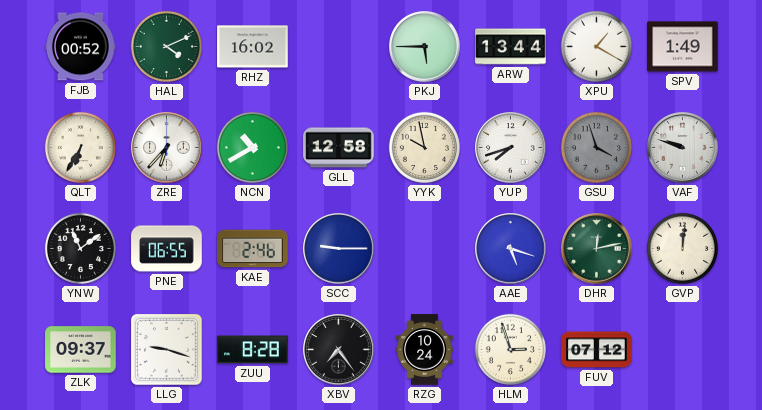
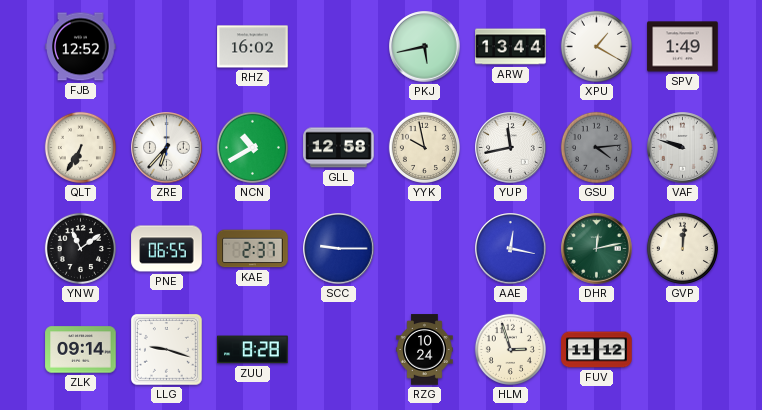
FJB: 00:52 -> 12:52 (81, 47)
HAL: 4:11 -> none (166, 46)
PKJ: 5:45 -> 5:43 (425, 47)
YUP: 7:42 -> 11:43 (511, 148)
GSU: 3:57 -> 4:14 (596, 147)
KAE: 2:46 -> 2:37 (253, 249)
AAE: 5:18 -> 12:17 (511, 249)
ZLK: 09:37 -> 09:14 (81, 350)
XBV: 7:24 -> none (339, 350)
FUV: 07:12 -> 11:12 (597, 350)
